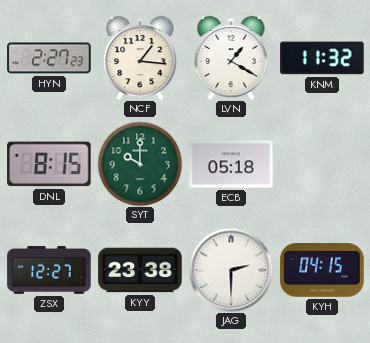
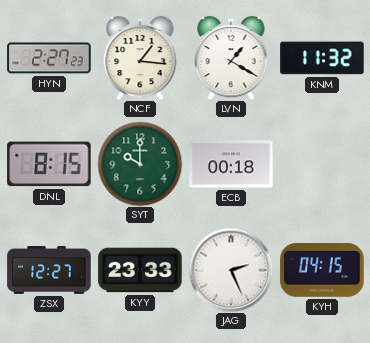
ECB: 05:18 -> 00:18 (231, 164)
KYY: 23:38 -> 23:33 (140, 270)
JAG: 2:30 -> 2:26 (231, 270)
